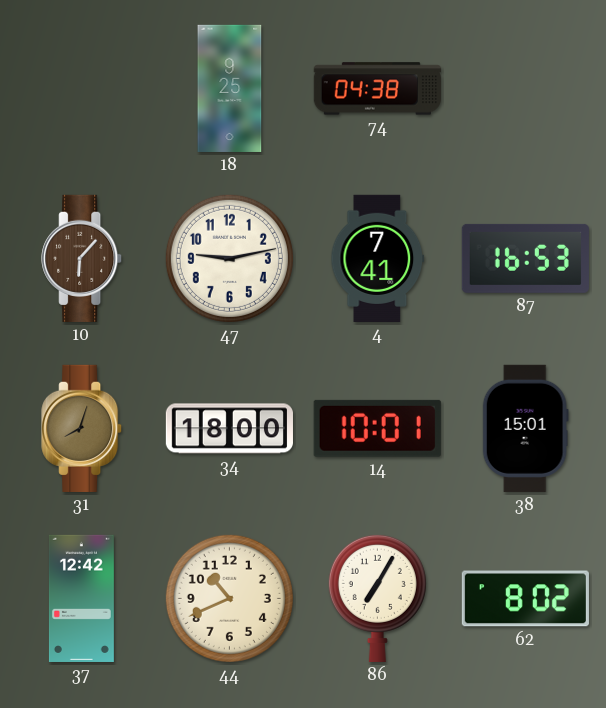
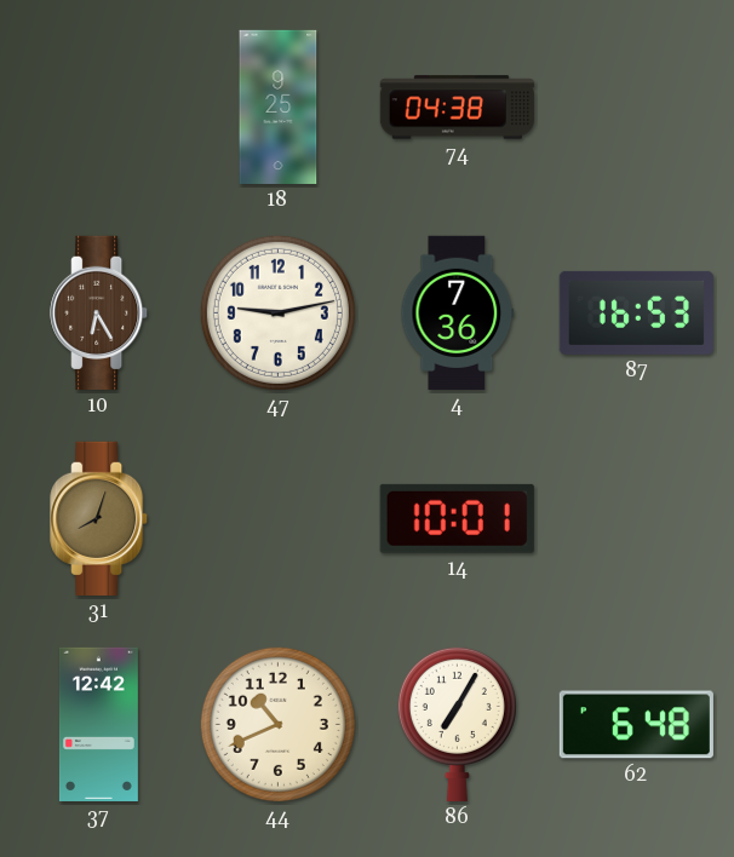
10: 6:07 -> 6:25 (99, 312)
4: 7:41 -> 7:36 (458, 312)
34: 18:00 -> none (229, 429)
38: 15:01 -> none (525, 428)
62: 8:02 -> 6:48 (636, 725)
